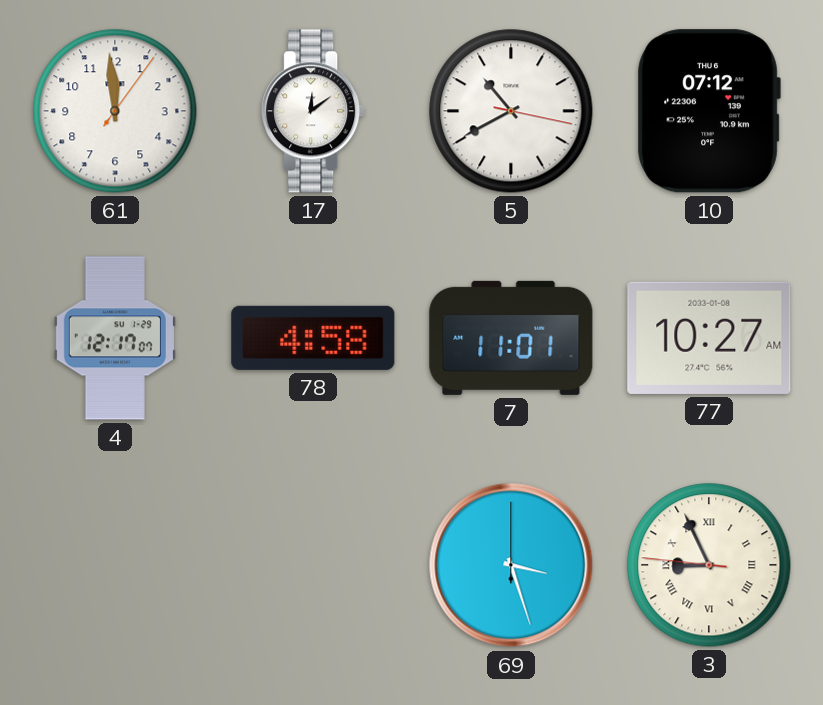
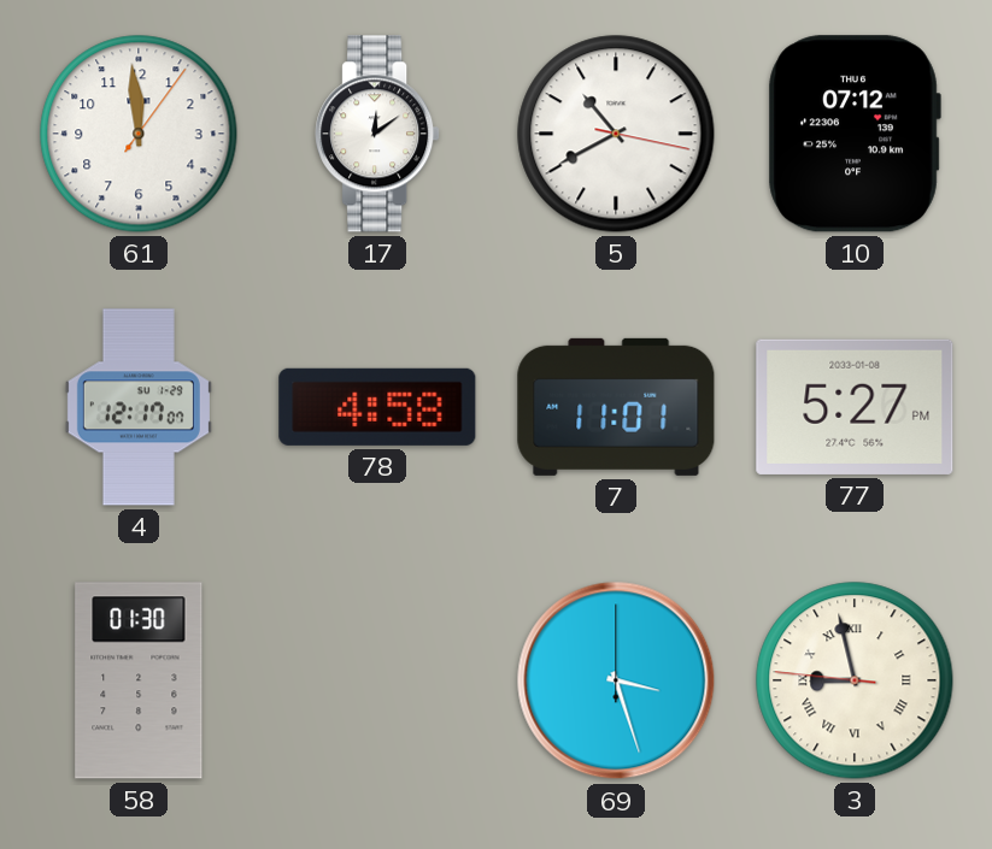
77: 10:27 -> 5:27 (855, 407)
58: none -> 01:30 (139, 680)
3: 8:55 -> 8:57 (855, 680)
